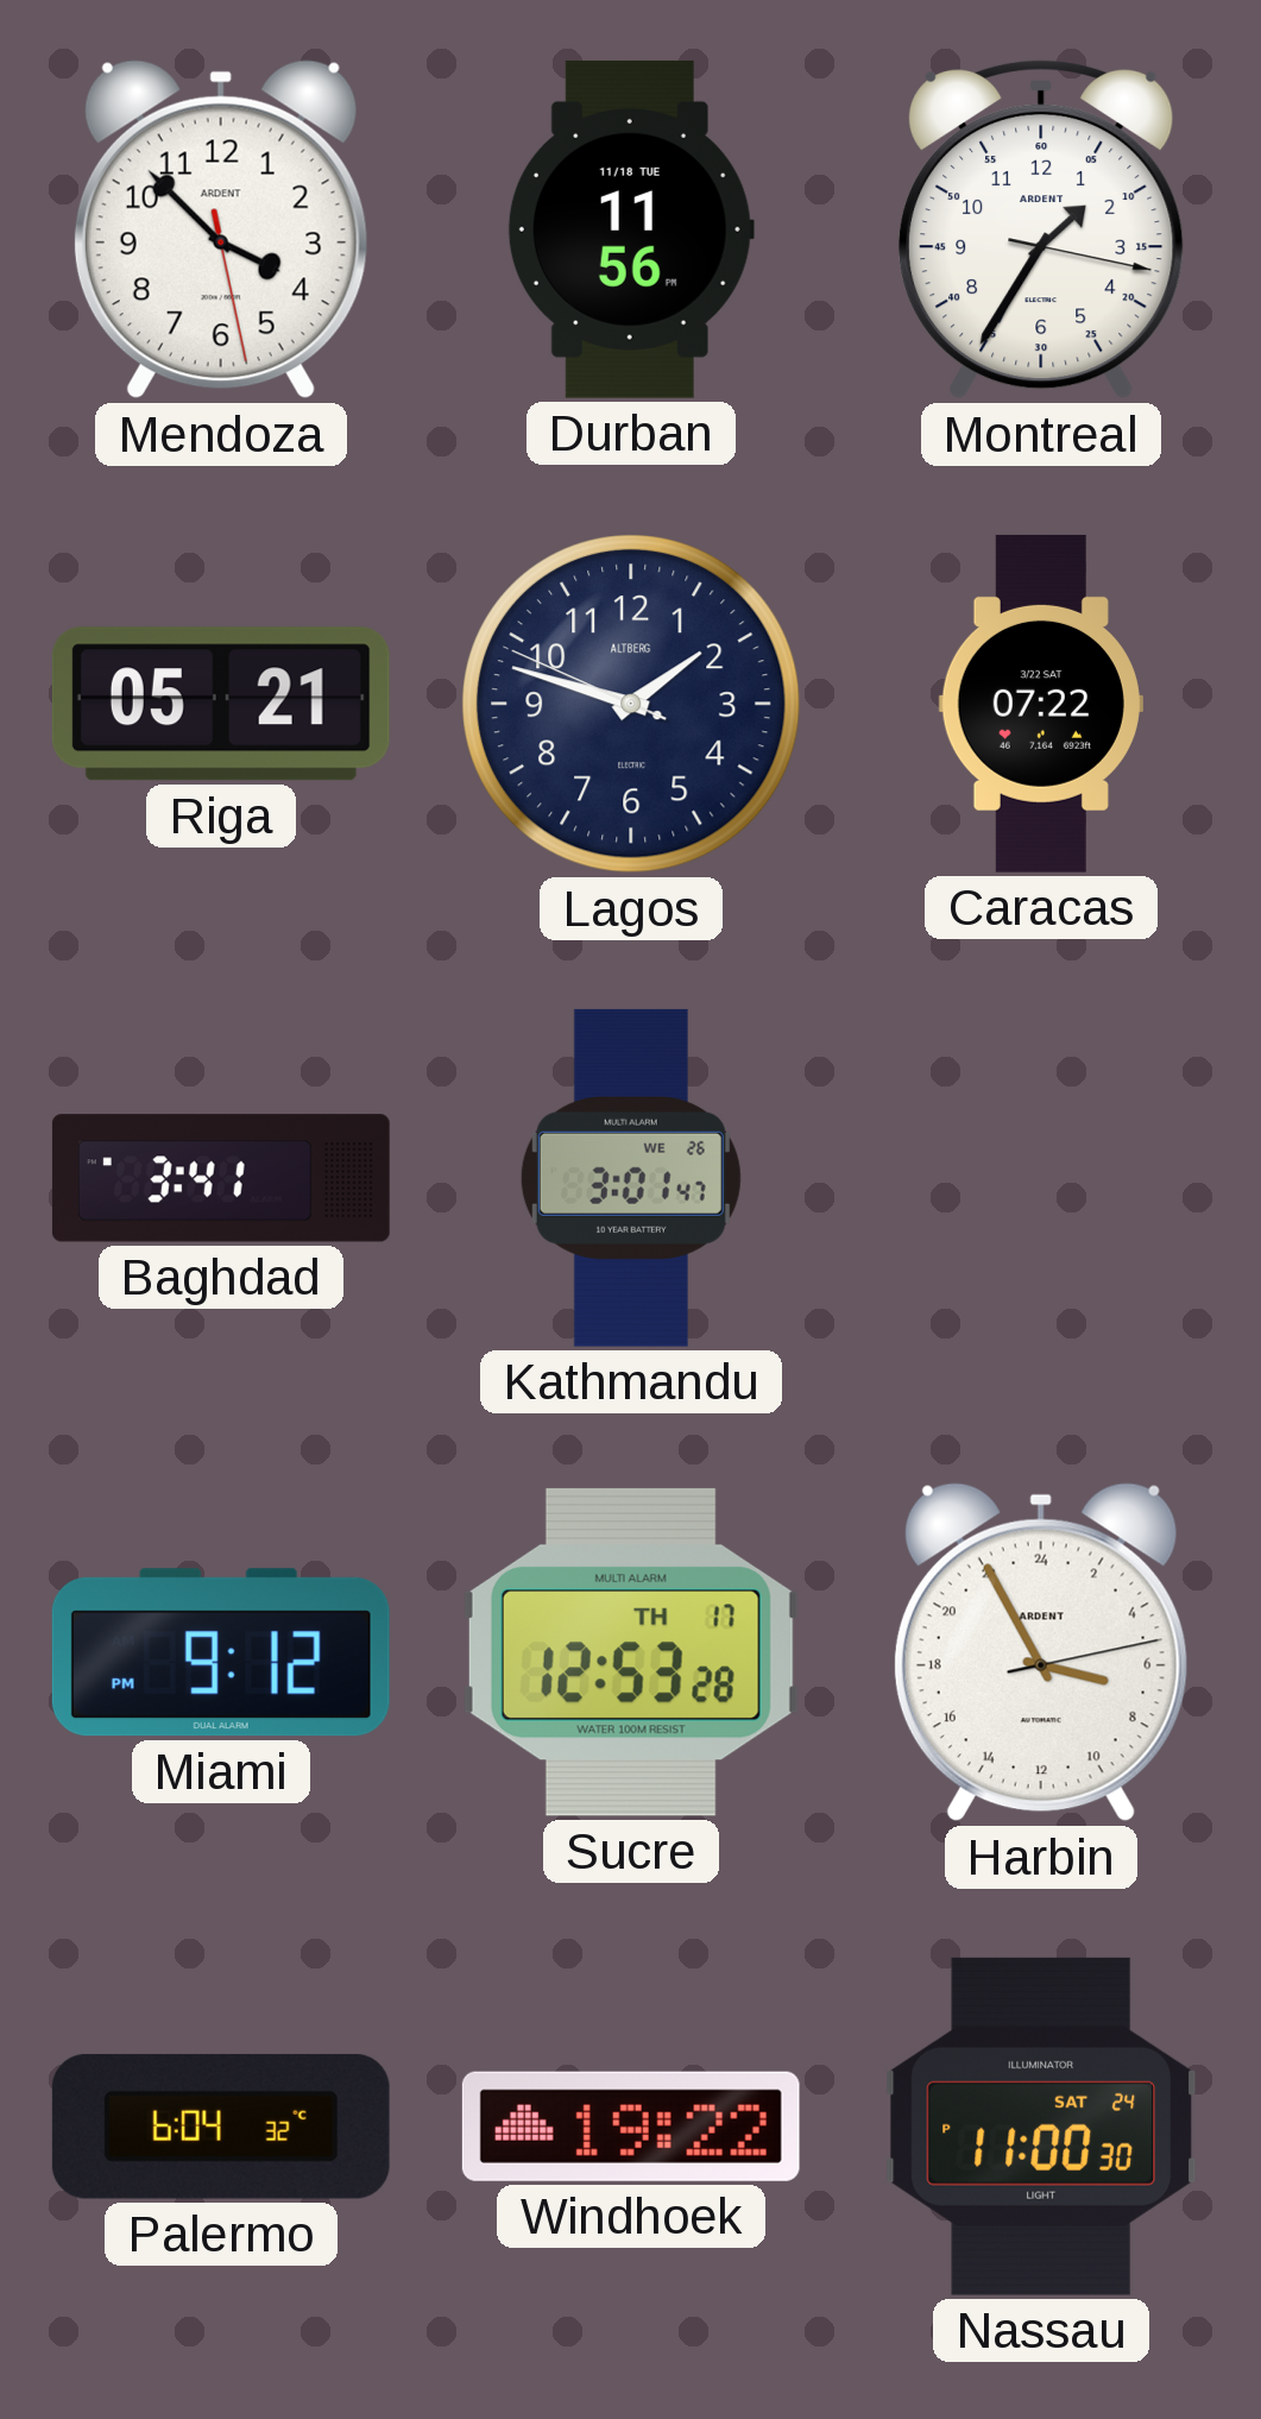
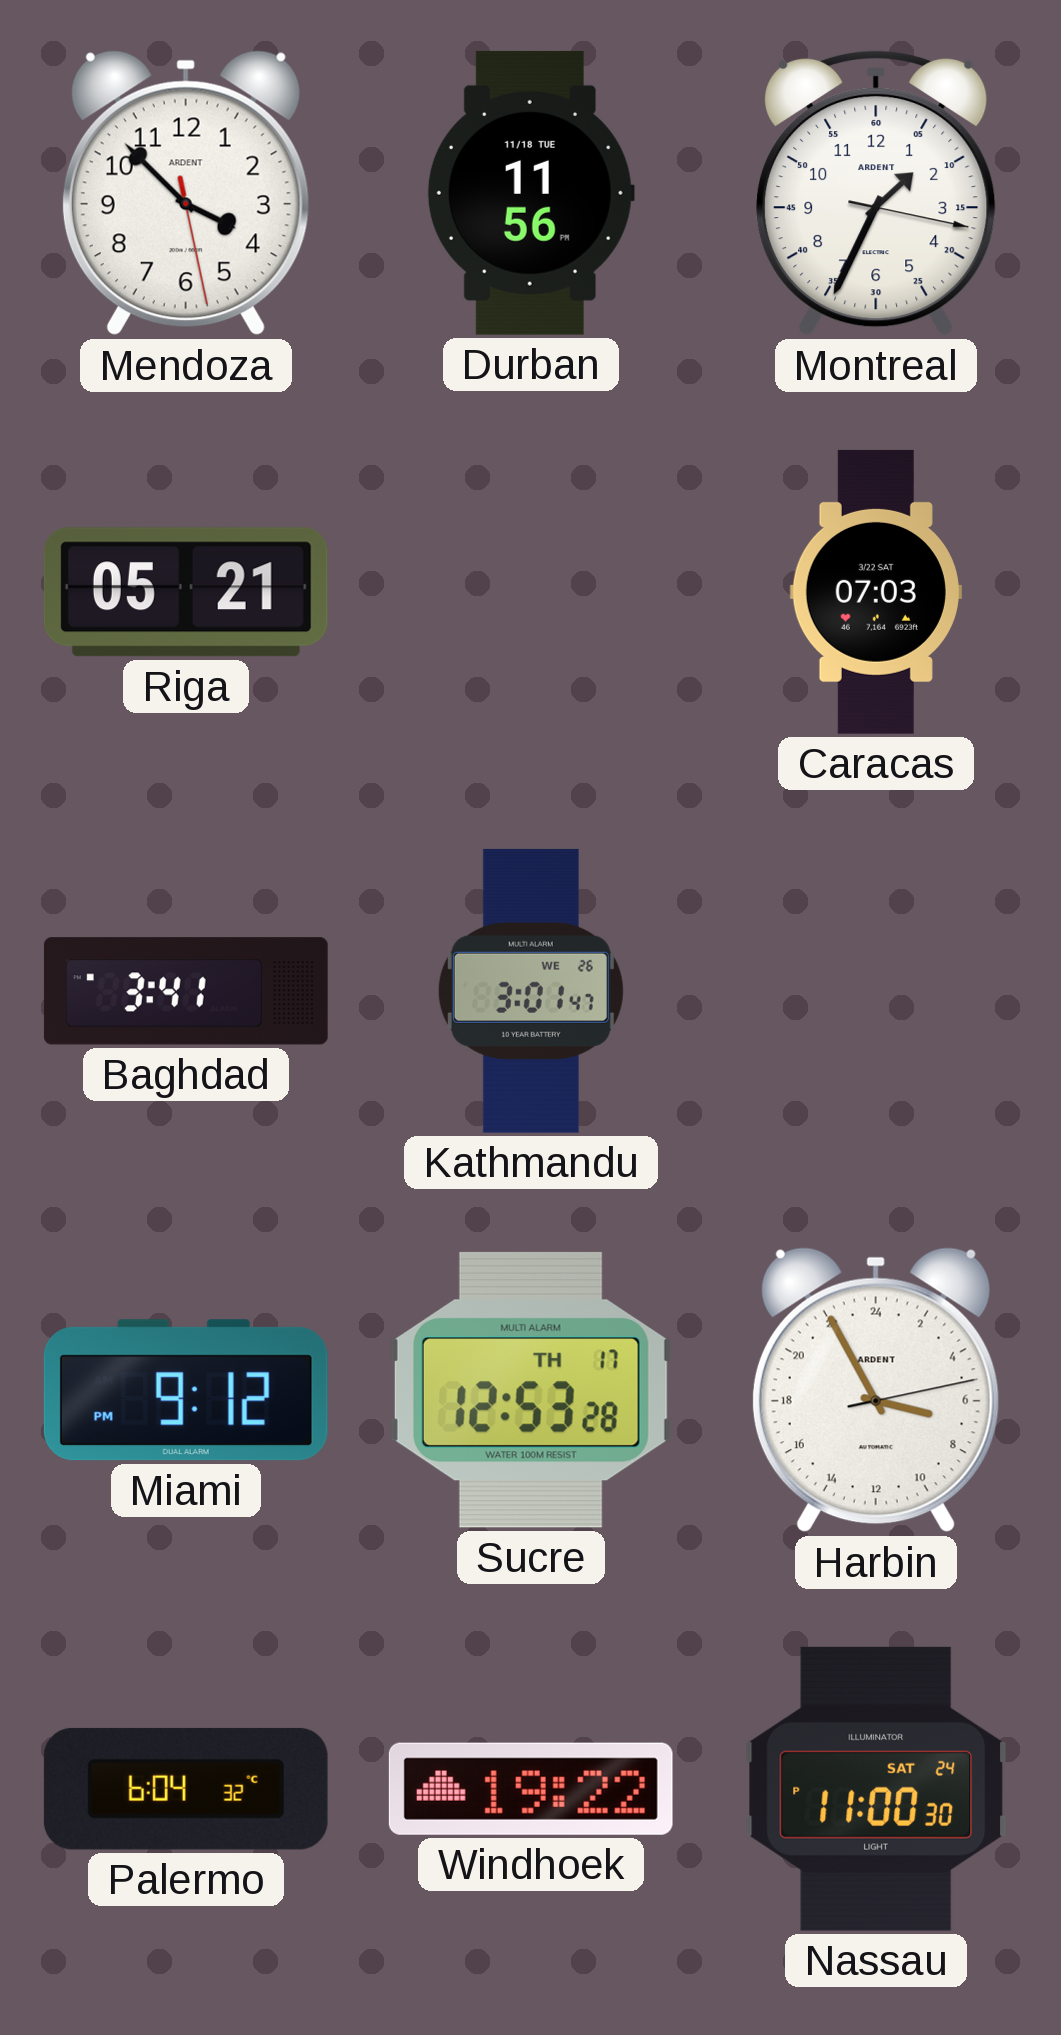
Montreal: 1:35 -> 1:34 (876, 193)
Lagos: 1:47 -> none (631, 704)
Caracas: 07:22 -> 07:03 (876, 592)
